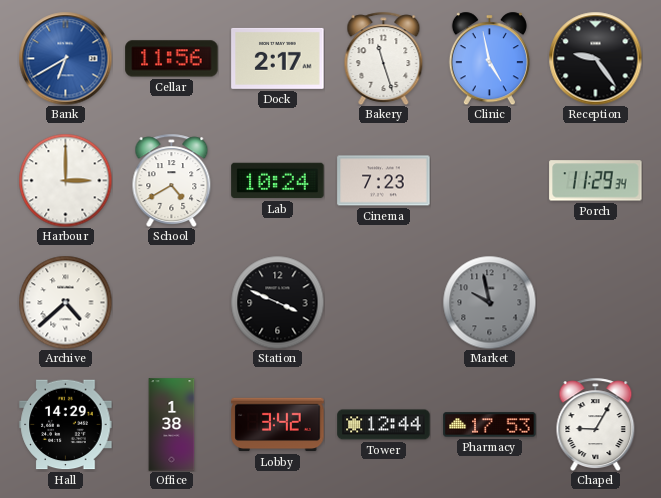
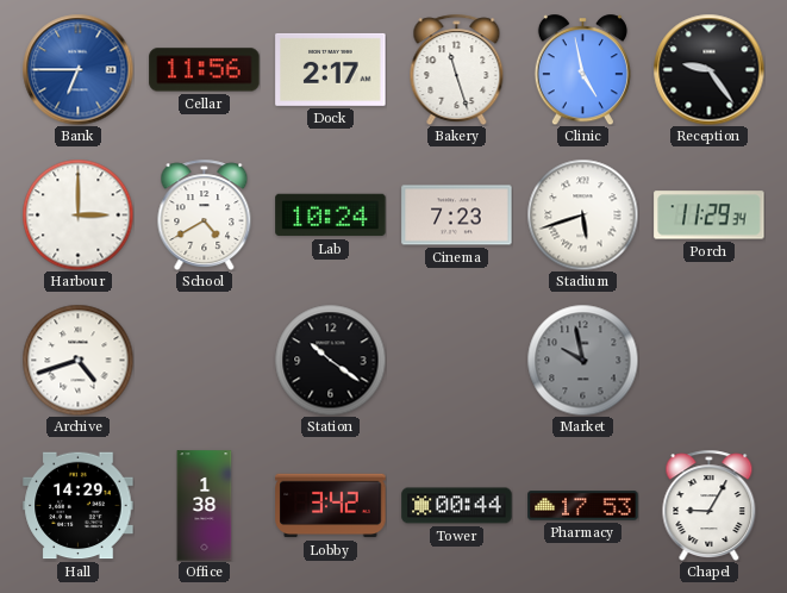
Bank: 6:40 -> 6:45 (77, 69)
Stadium: none -> 5:42 (582, 214)
Archive: 4:38 -> 4:42 (77, 360)
Station: 3:49 -> 10:21 (330, 360)
Tower: 12:44 -> 00:44 (457, 506)
